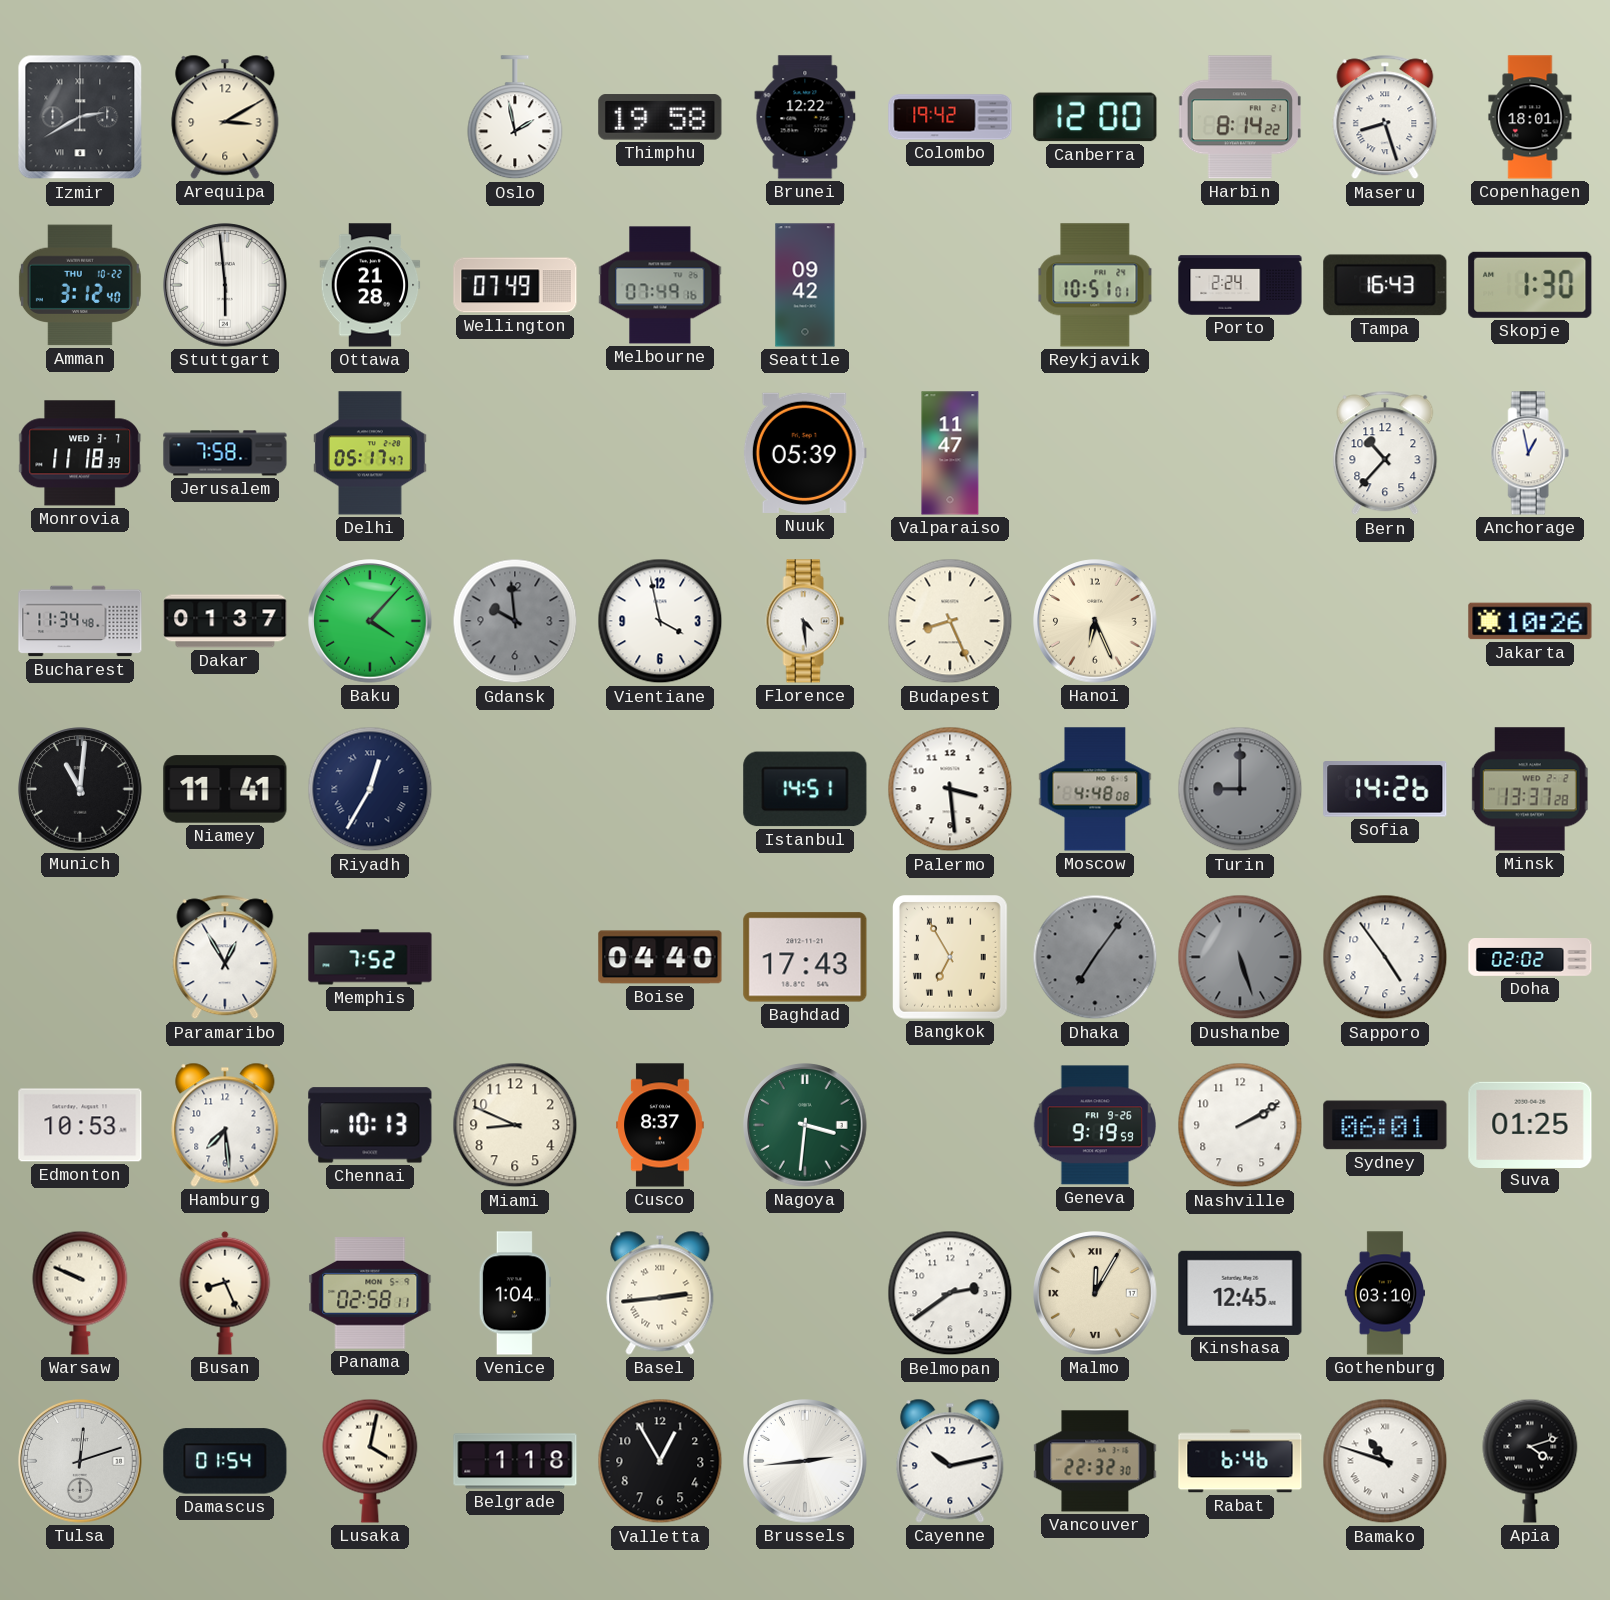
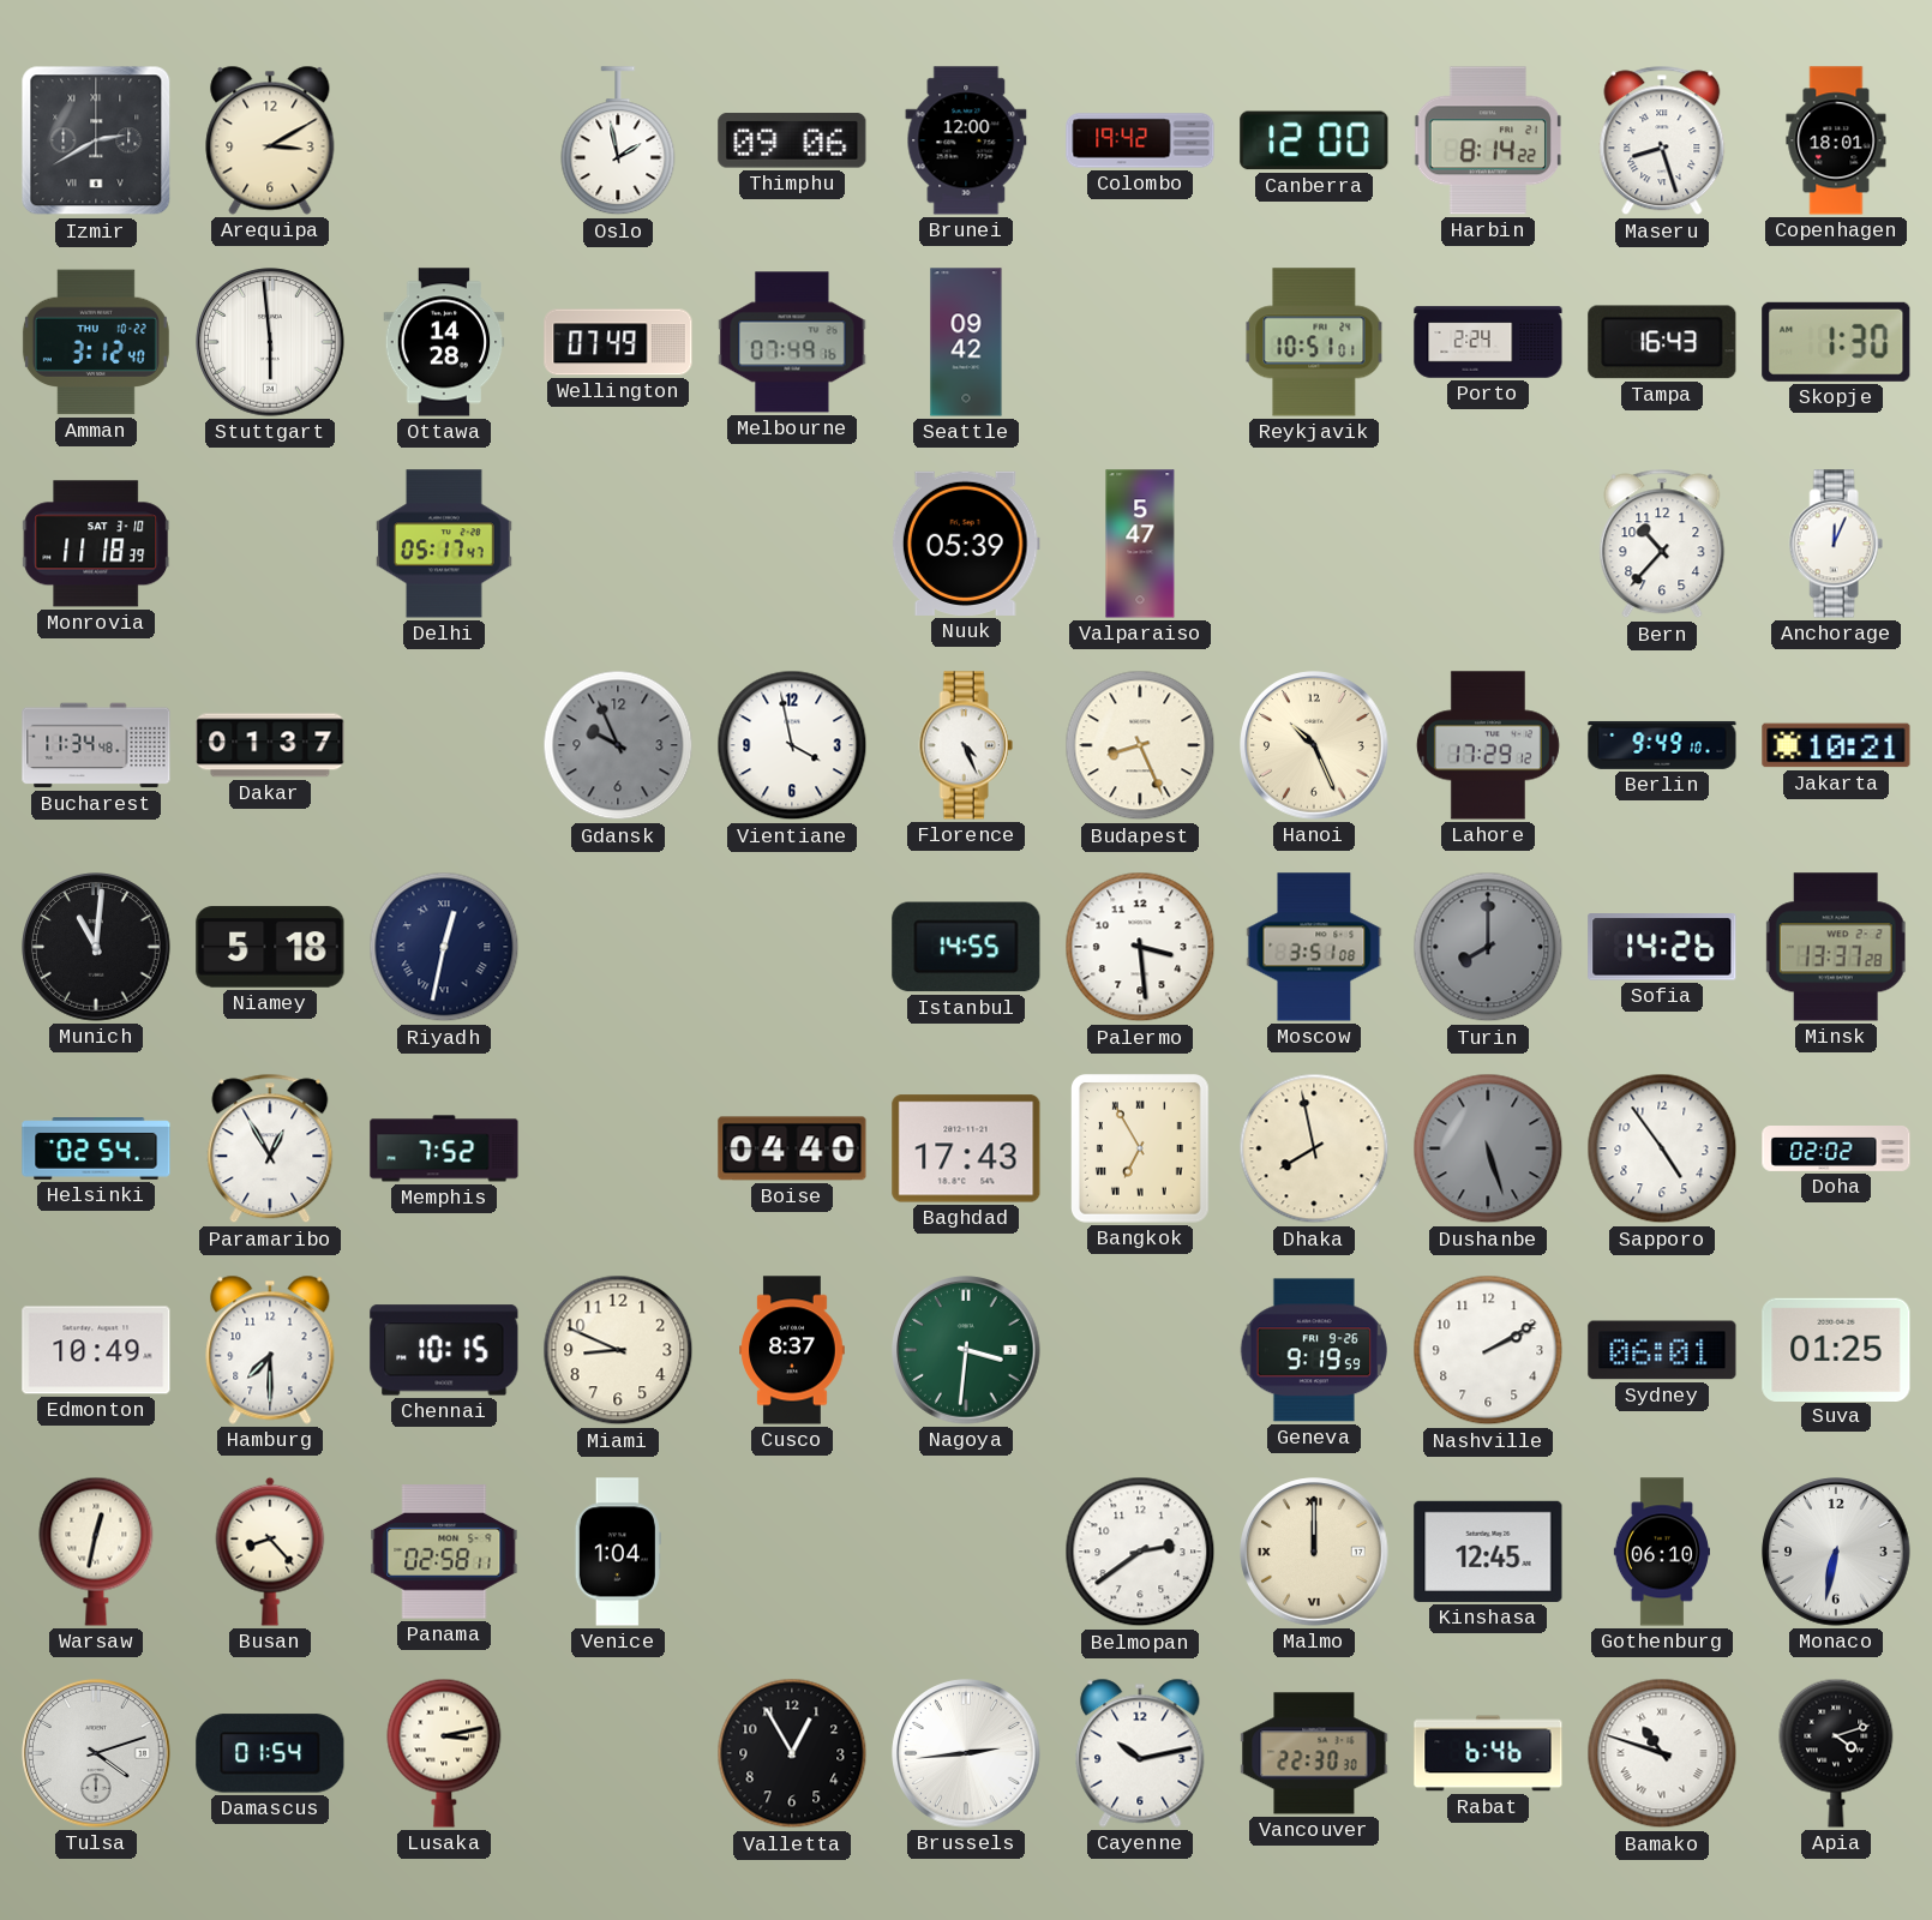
Thimphu: 19:58 -> 09:06 (792, 140)
Brunei: 12:22 -> 12:00 (966, 140)
Ottawa: 21:28 -> 14:28 (444, 342)
Monrovia date: WED 3-7 -> SAT 3-10 (96, 544)
Jerusalem: 7:58 -> none (225, 453)
Valparaiso: 11:47 -> 5:47 (1140, 544)
Anchorage: 12:58 -> 12:04 (1836, 544)
Baku: 4:07 -> none (370, 621)
Gdansk: 9:59 -> 9:56 (618, 745)
Florence: 4:29 -> 4:26 (966, 745)
Hanoi: 6:26 -> 10:26 (1314, 745)
Lahore: none -> 17:29 (1488, 745)
Berlin: none -> 9:49 (1662, 745)
Jakarta: 10:26 -> 10:21 (1836, 745)
Niamey: 11:41 -> 5:18 (270, 947)
Riyadh: 12:35 -> 12:32 (444, 947)
Istanbul: 14:51 -> 14:55 (966, 947)
Moscow: 4:48 -> 3:51 (1314, 947)
Turin: 9:00 -> 8:00 (1488, 947)
Helsinki: none -> 02:54 (96, 1148)
Dhaka: 7:06 -> 7:58 (1314, 1148)
Dhaka dial: grey -> cream (1314, 1148)
Edmonton: 10:53 -> 10:49 (96, 1350)
Hamburg: 7:29 -> 7:30 (270, 1350)
Chennai: 10:13 -> 10:15 (444, 1350)
Warsaw: 9:49 -> 12:32 (96, 1552)
Busan: 8:26 -> 8:23 (270, 1552)
Basel: 2:44 -> none (660, 1293)
Malmo: 12:05 -> 12:00 (1314, 1552)
Gothenburg: 03:10 -> 06:10 (1661, 1552)
Monaco: none -> 6:32 (1836, 1552)
Tulsa: 12:12 -> 4:12 (96, 1753)
Lusaka: 4:02 -> 3:13 (444, 1753)
Belgrade: 1:18 -> none (515, 1461)
Vancouver: 22:32 -> 22:30 (1314, 1753)
